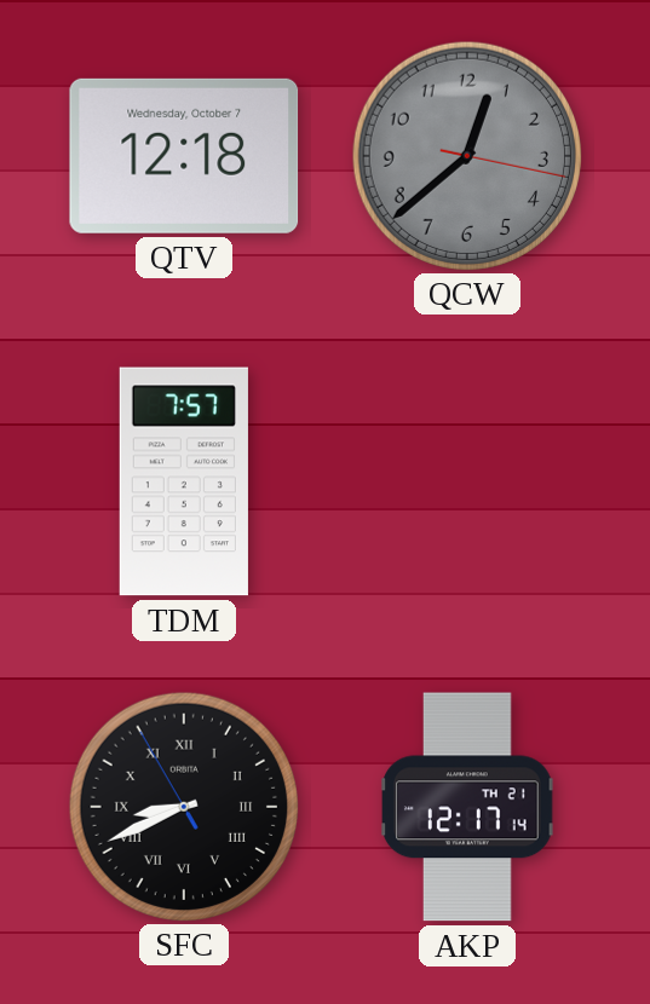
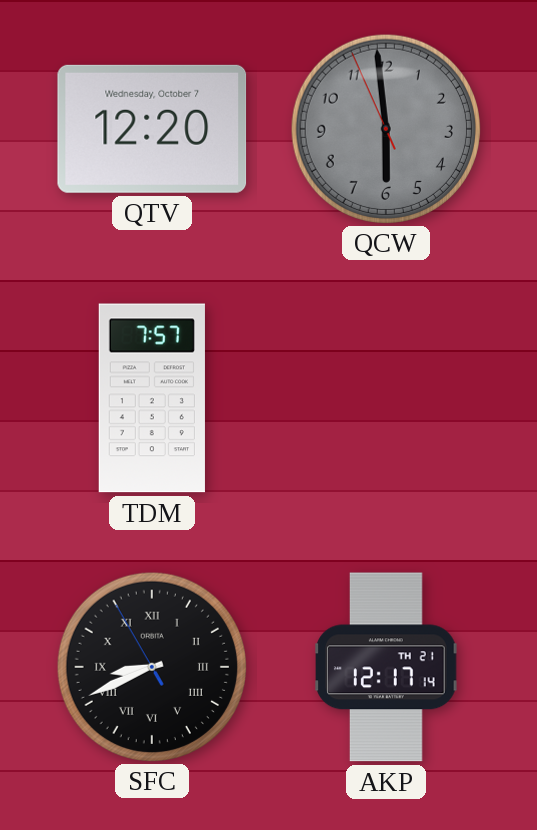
QTV: 12:18 -> 12:20 (152, 129)
QCW: 12:38 -> 5:58 (385, 128)
